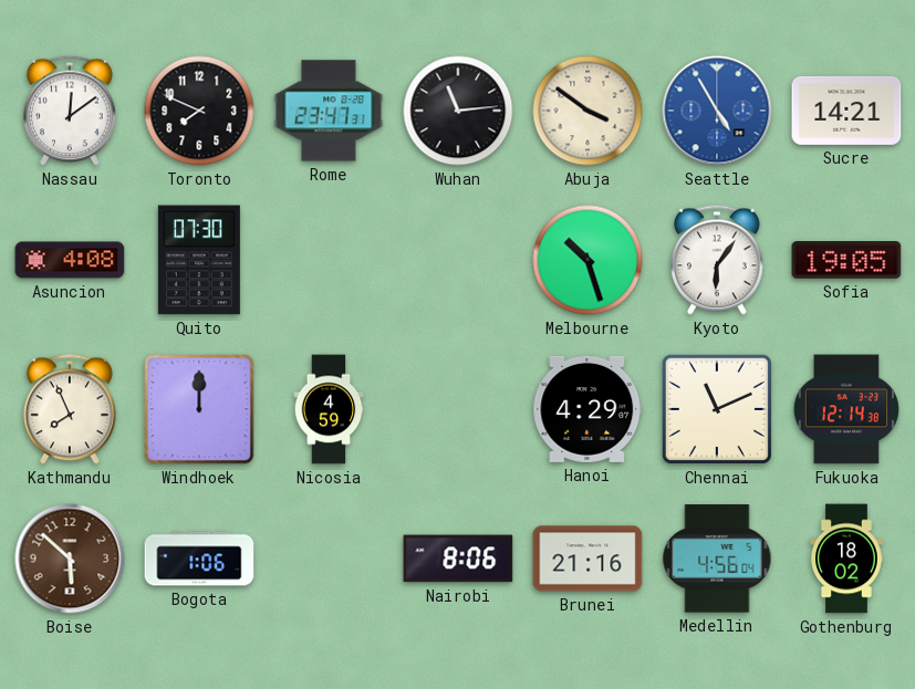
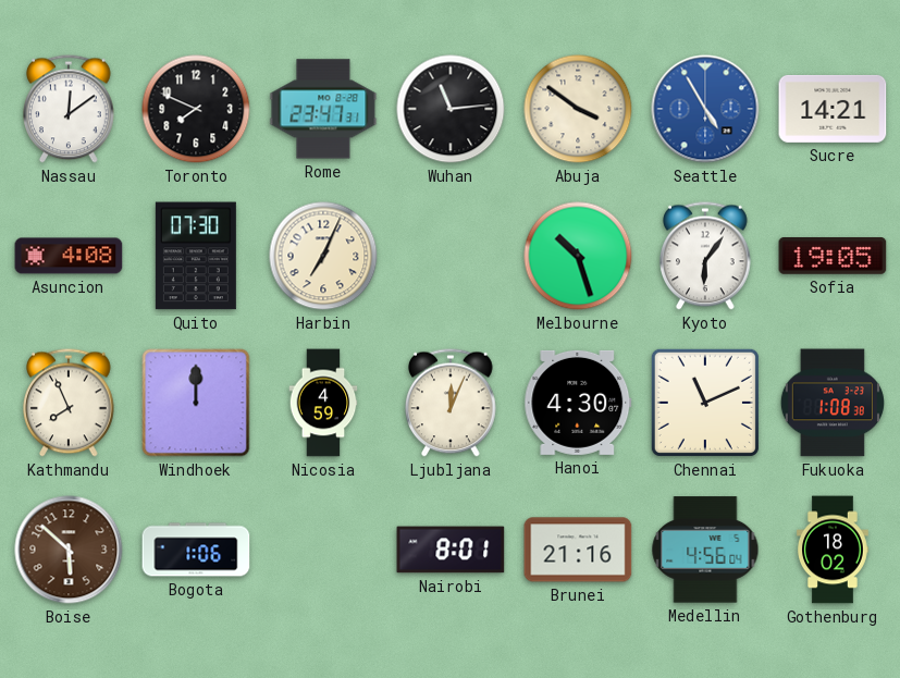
Harbin: none -> 7:04 (323, 256)
Ljubljana: none -> 12:04 (452, 403)
Hanoi: 4:29 -> 4:30 (578, 403)
Fukuoka: 12:14 -> 1:08 (833, 403)
Nairobi: 8:06 -> 8:01 (451, 550)
